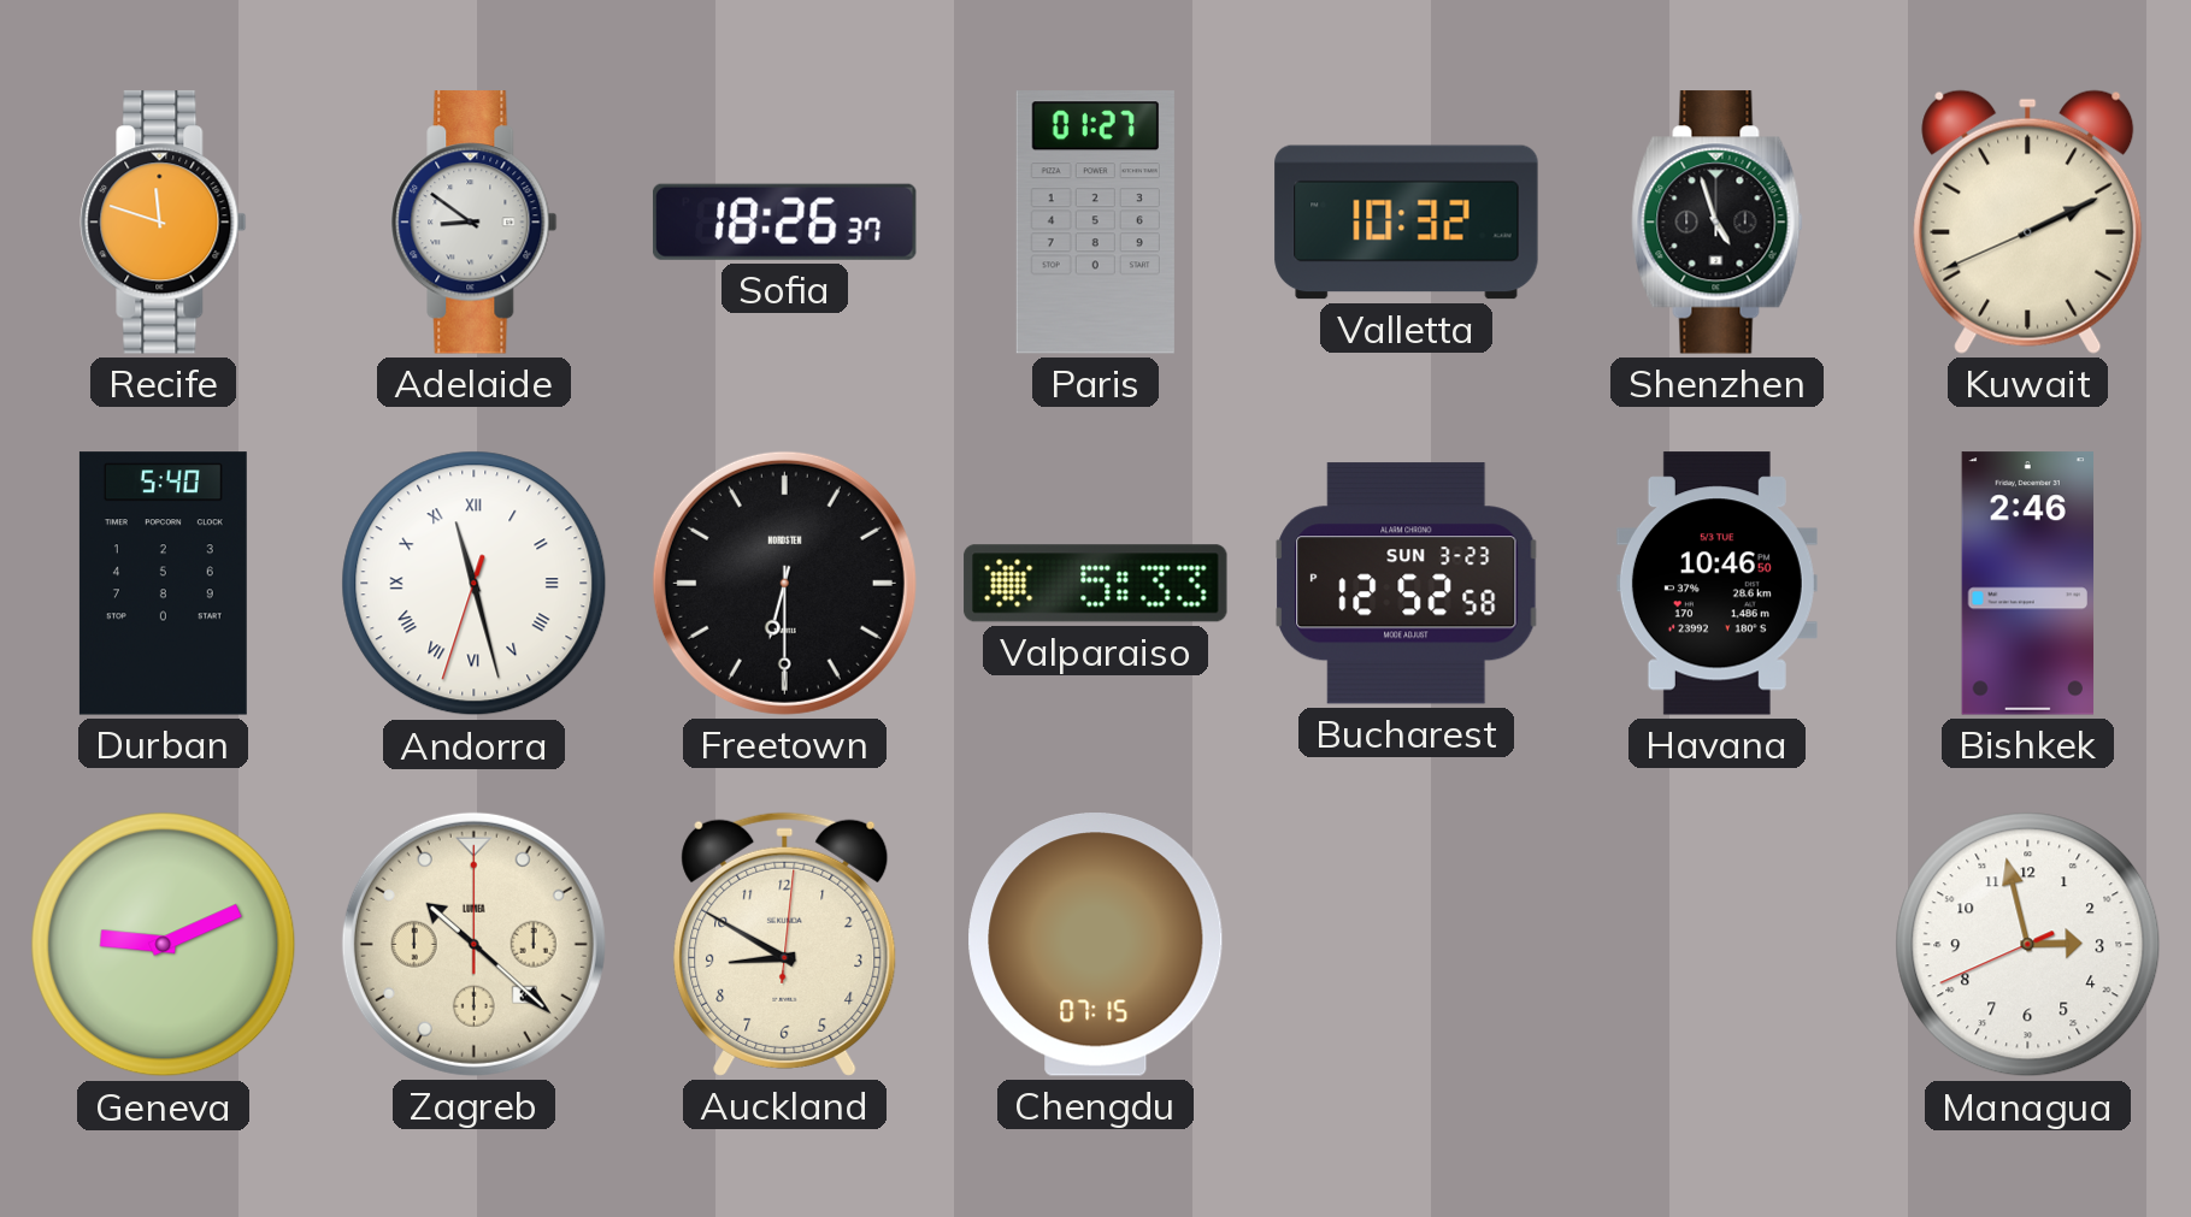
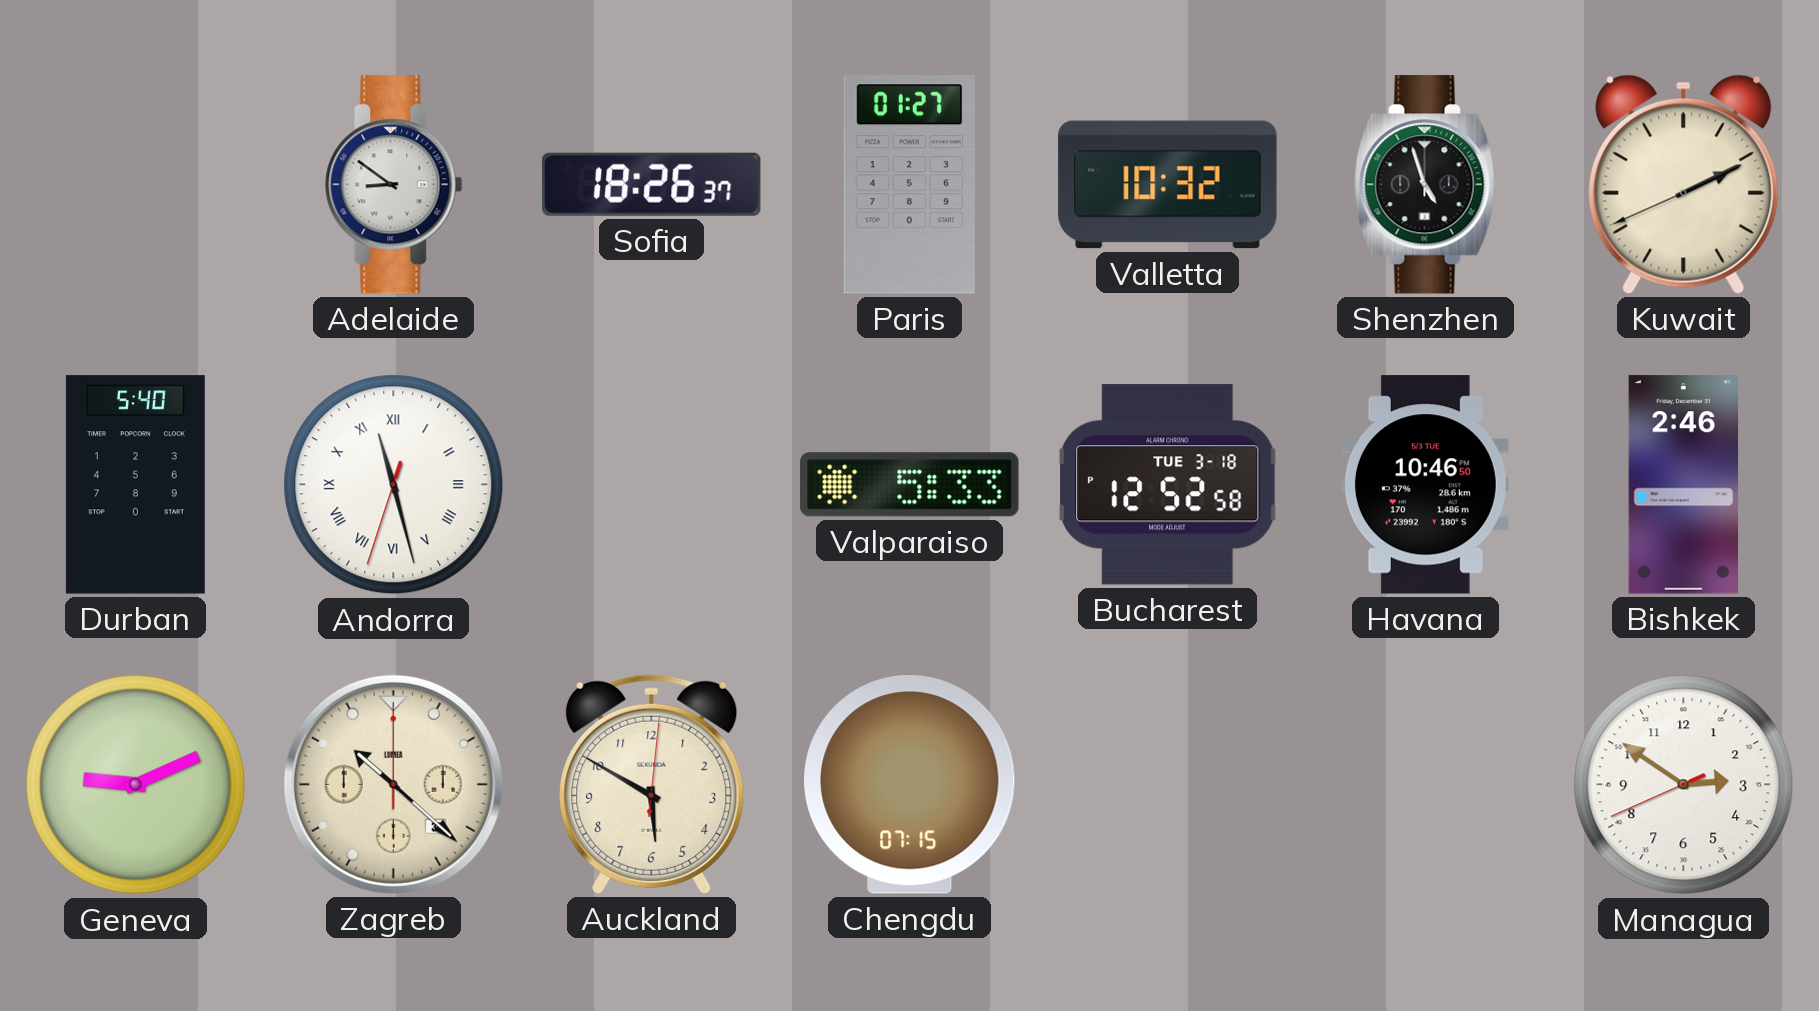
Recife: 11:48 -> none (164, 223)
Freetown: 6:30 -> none (784, 583)
Bucharest date: SUN 3-23 -> TUE 3-18 (1168, 485)
Auckland: 8:50 -> 5:50 (652, 784)
Managua: 2:57 -> 2:50 (1684, 785)
